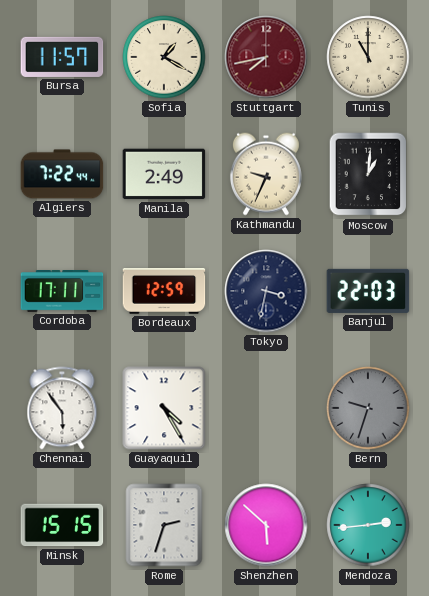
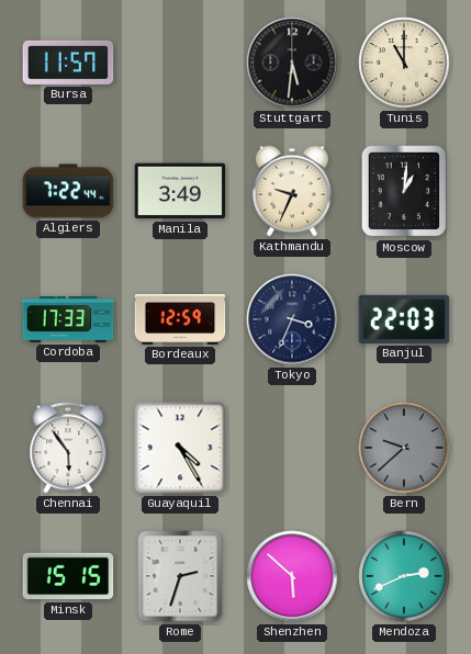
Sofia: 1:20 -> none (164, 57)
Stuttgart: 7:43 -> 5:31 (292, 63)
Stuttgart dial: burgundy -> black (292, 63)
Manila: 2:49 -> 3:49 (180, 191)
Cordoba: 17:11 -> 17:33 (68, 320)
Tokyo: 3:32 -> 3:34 (292, 319)
Bern: 9:33 -> 9:38 (404, 448)
Mendoza: 2:44 -> 2:41 (404, 576)
